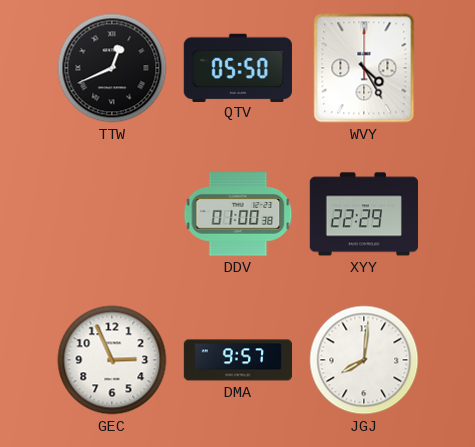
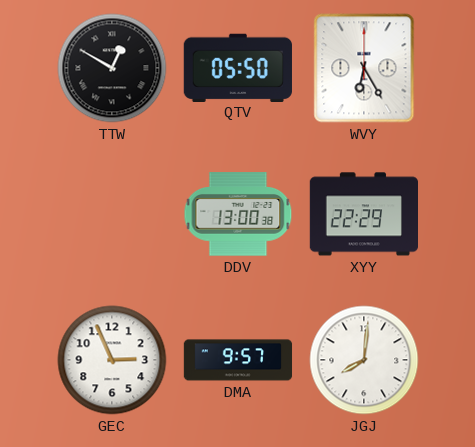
TTW: 12:41 -> 12:50 (112, 68)
WVY: 4:25 -> 6:25 (364, 68)
DDV: 01:00 -> 13:00 (238, 214)
